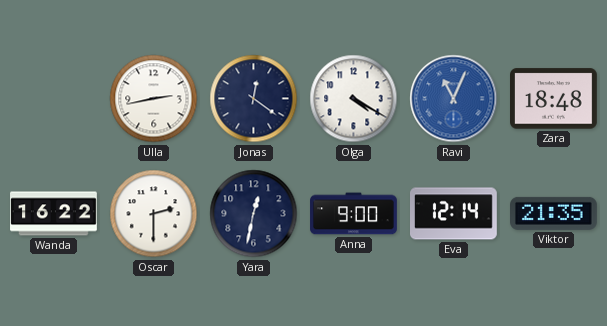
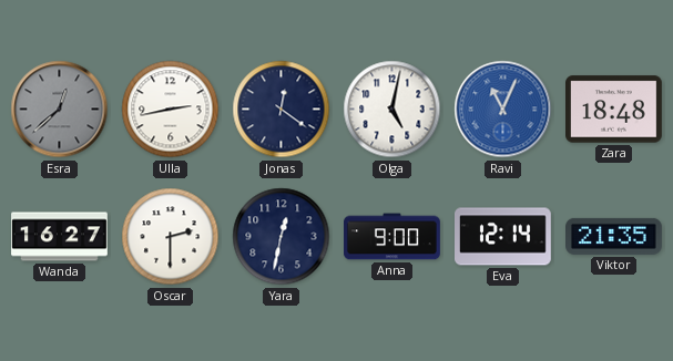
Esra: none -> 12:38 (60, 110)
Olga: 4:20 -> 5:02 (392, 110)
Wanda: 16:22 -> 16:27 (60, 237)
